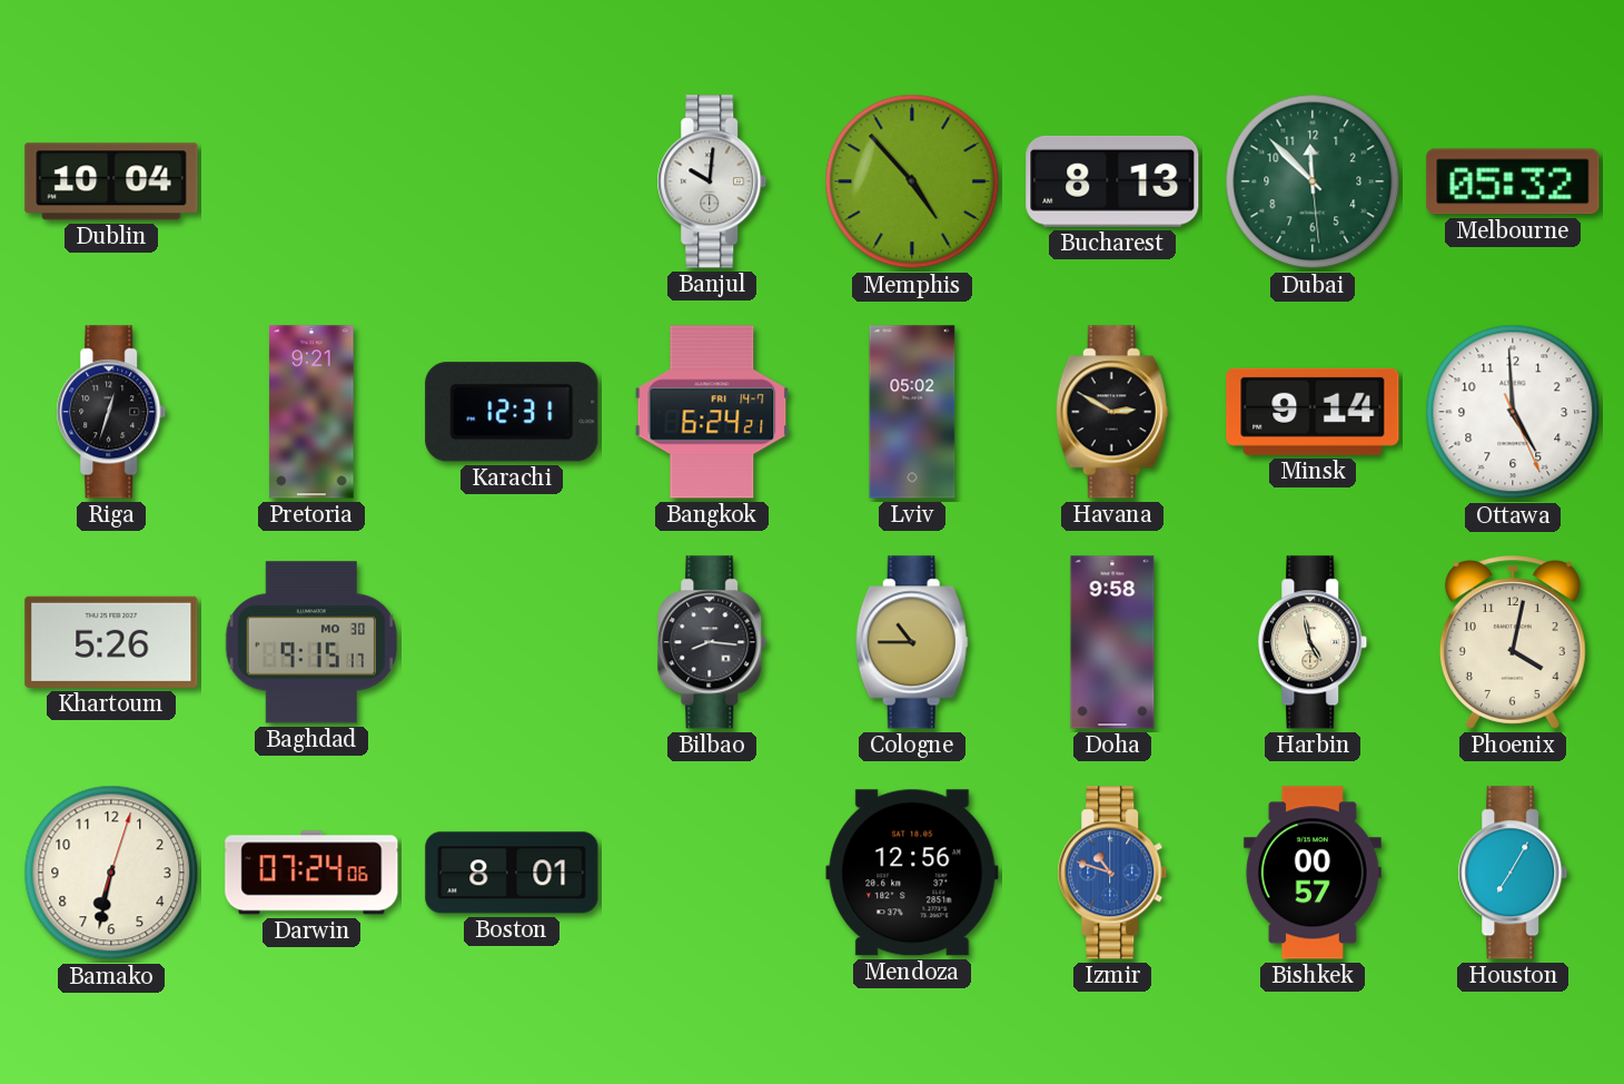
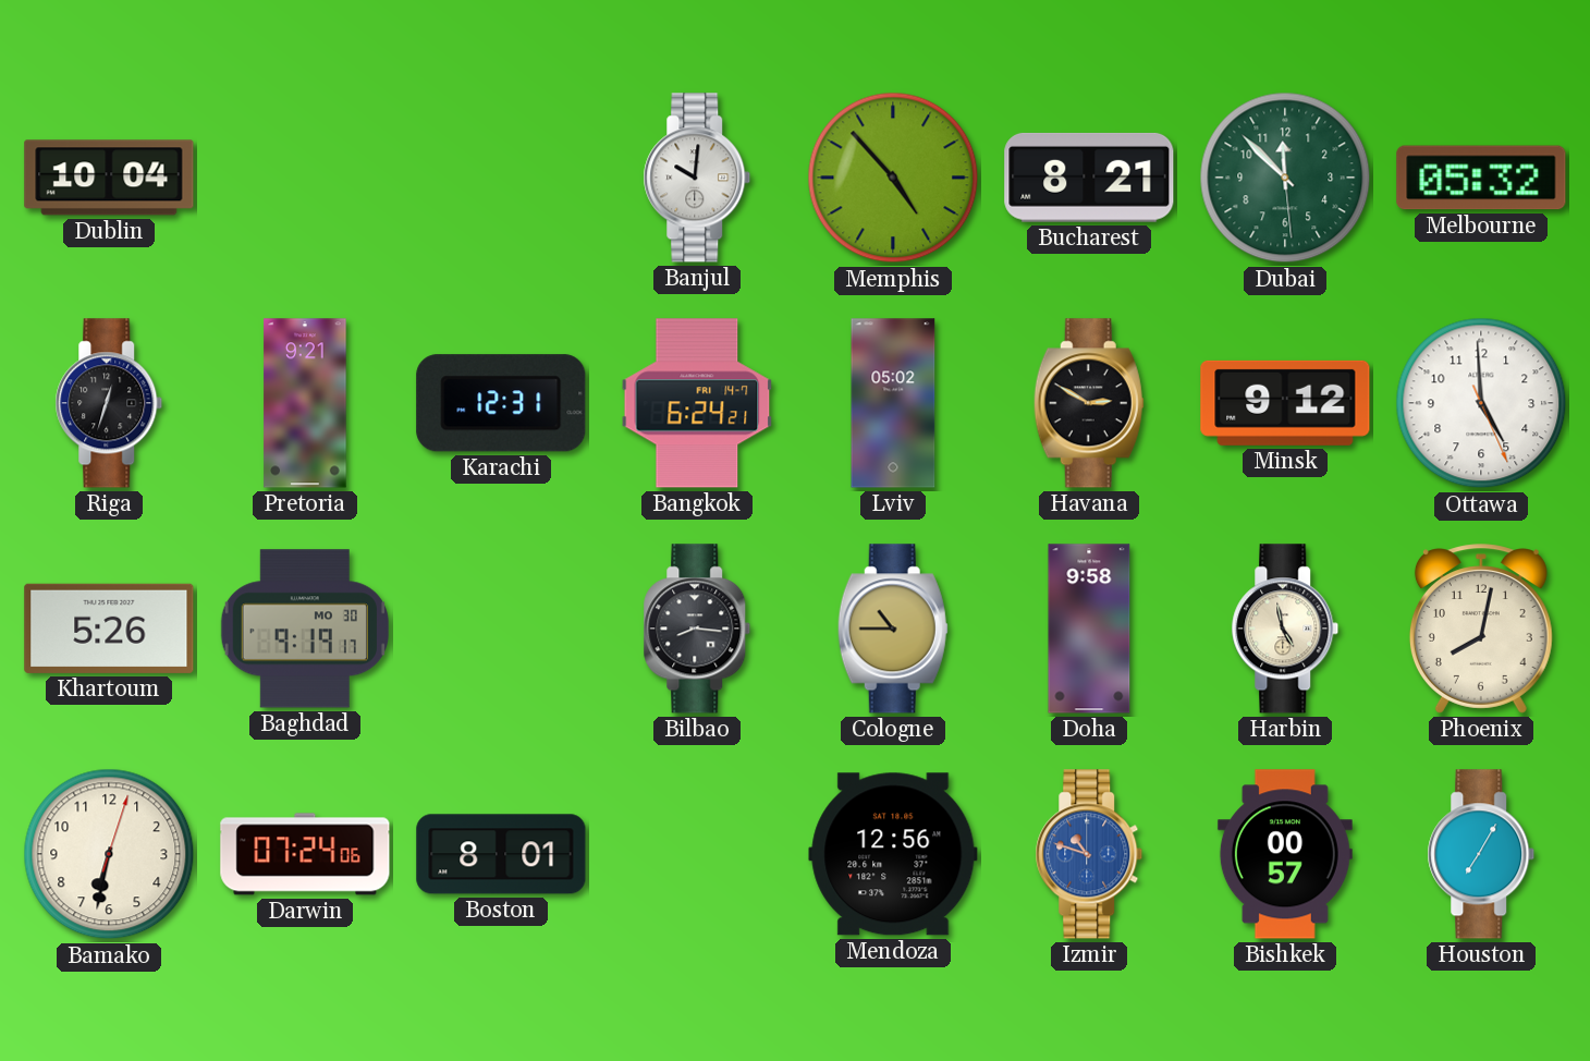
Bucharest: 8:13 -> 8:21 (1089, 178)
Minsk: 9:14 -> 9:12 (1285, 403)
Baghdad: 9:15 -> 9:19 (304, 629)
Phoenix: 4:02 -> 8:02 (1481, 629)
